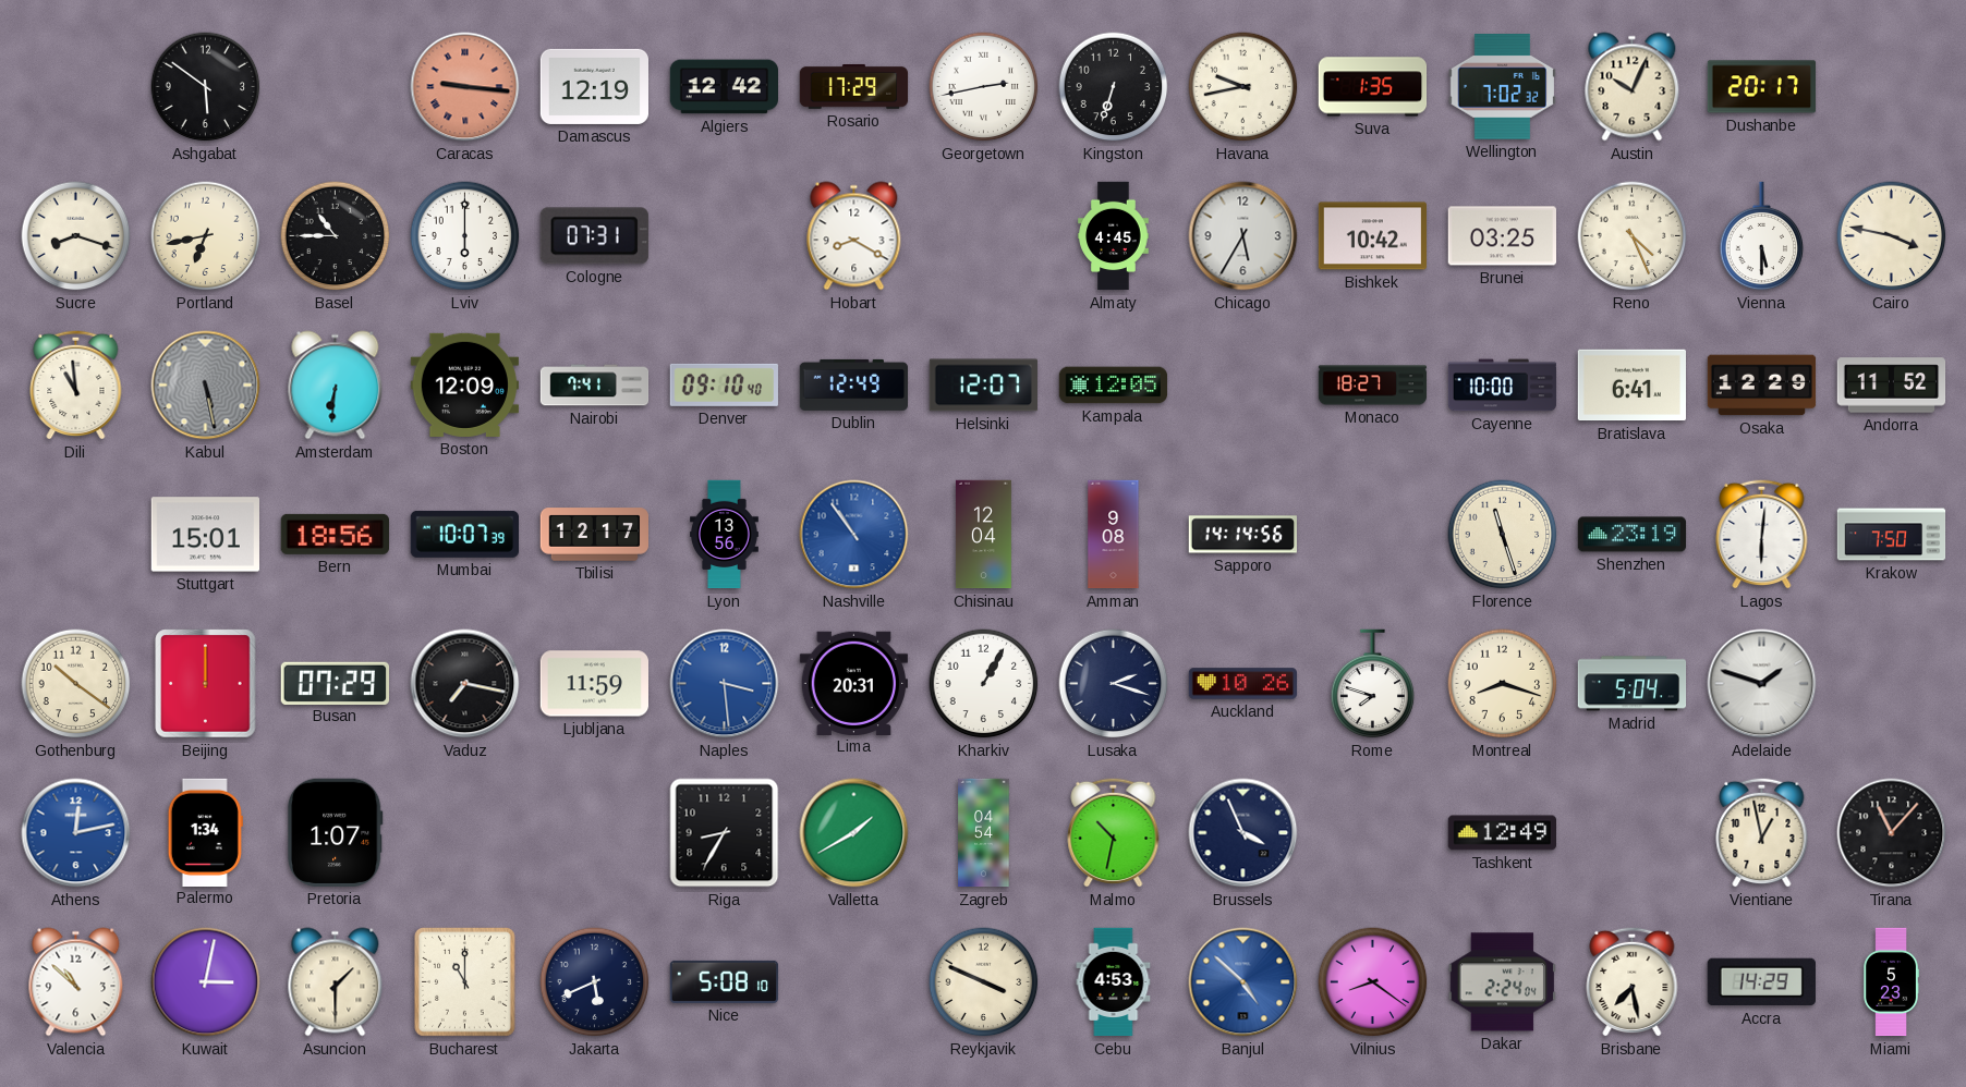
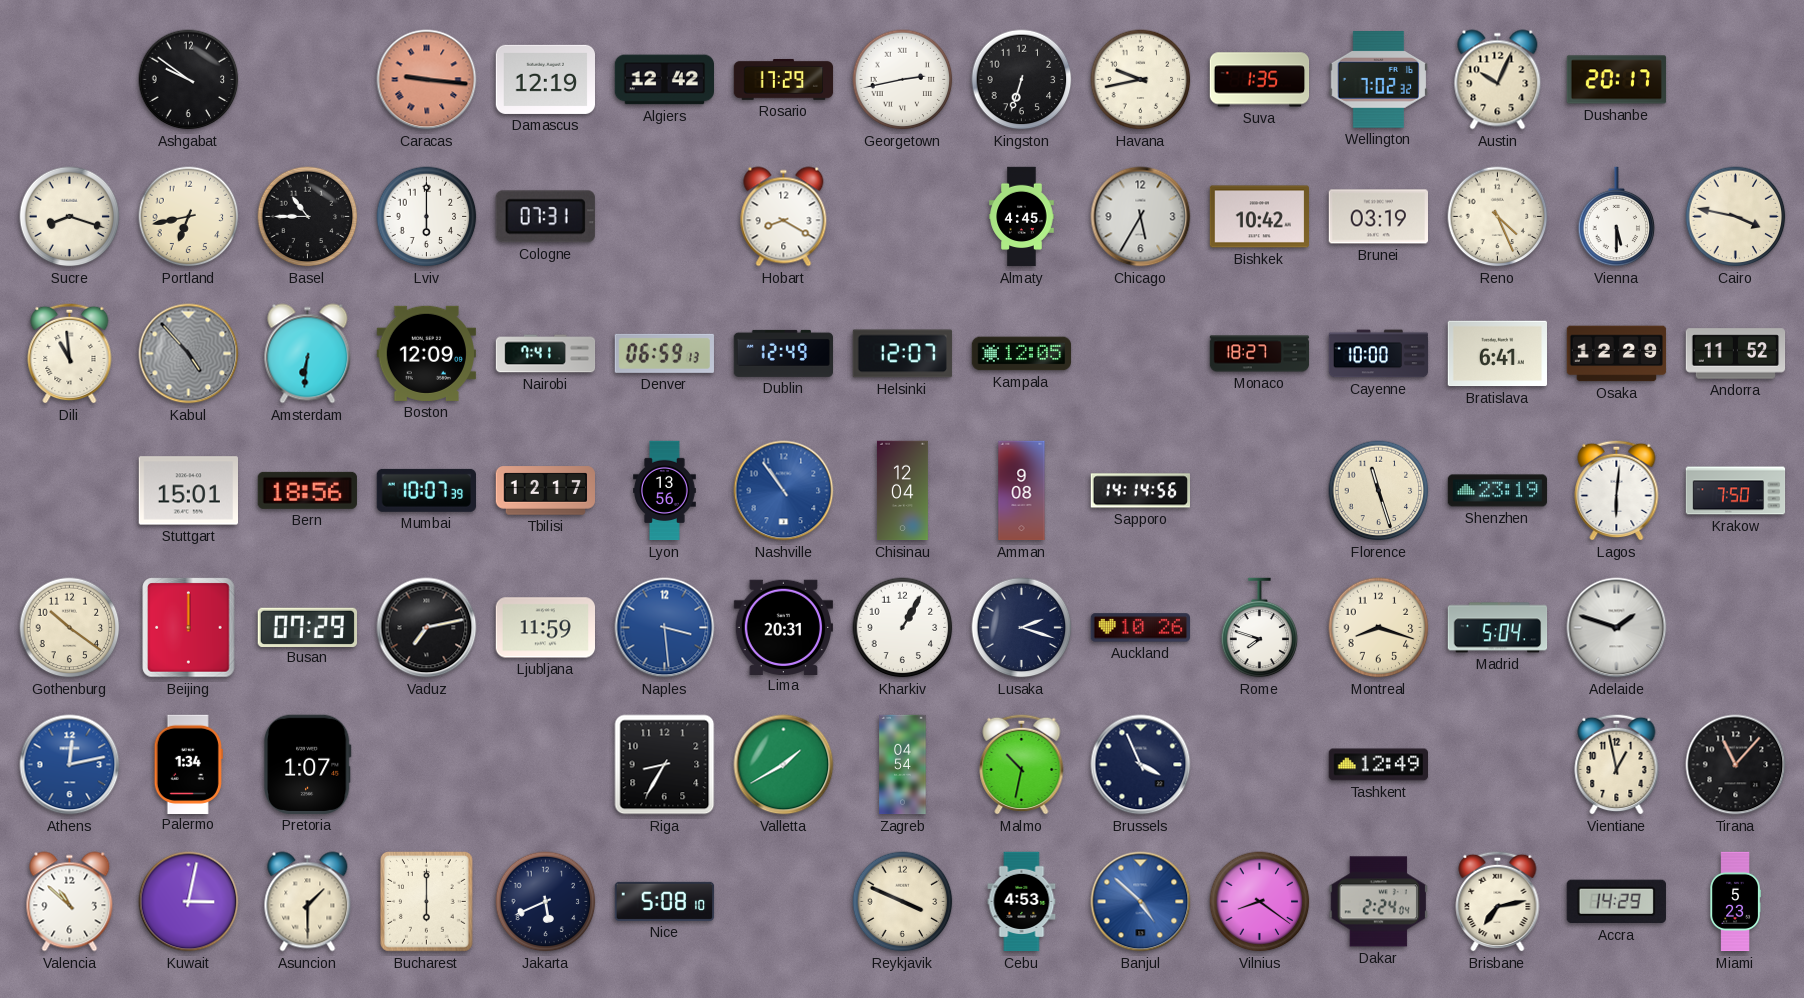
Ashgabat: 5:51 -> 9:51 (189, 80)
Brunei: 03:25 -> 03:19 (1378, 217)
Kabul: 5:28 -> 4:53 (189, 354)
Denver: 09:10 -> 06:59 (664, 353)
Vaduz: 7:17 -> 7:13 (427, 628)
Bucharest: 11:00 -> 6:00 (427, 902)
Brisbane: 7:28 -> 7:13 (1498, 901)
